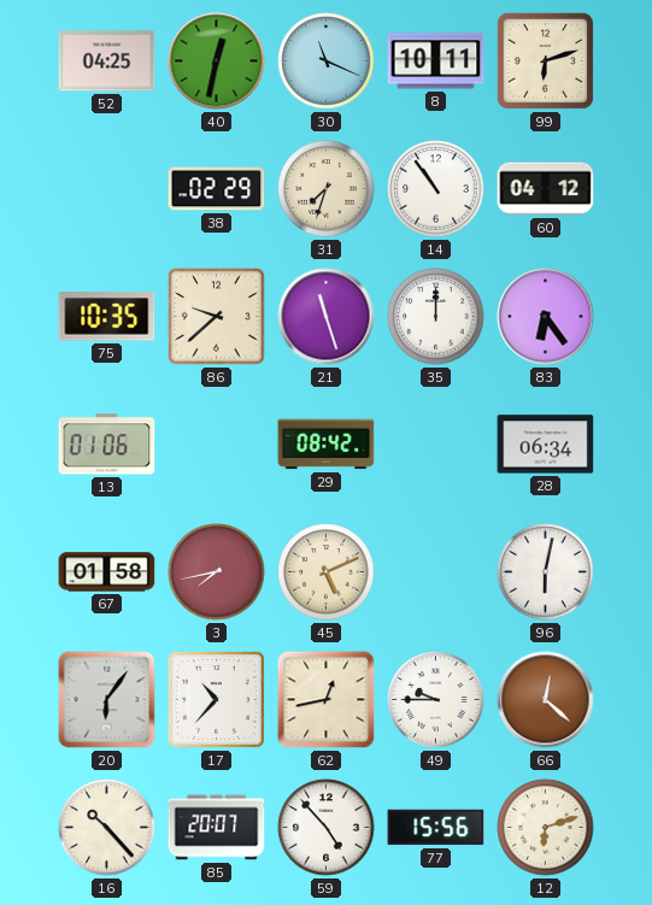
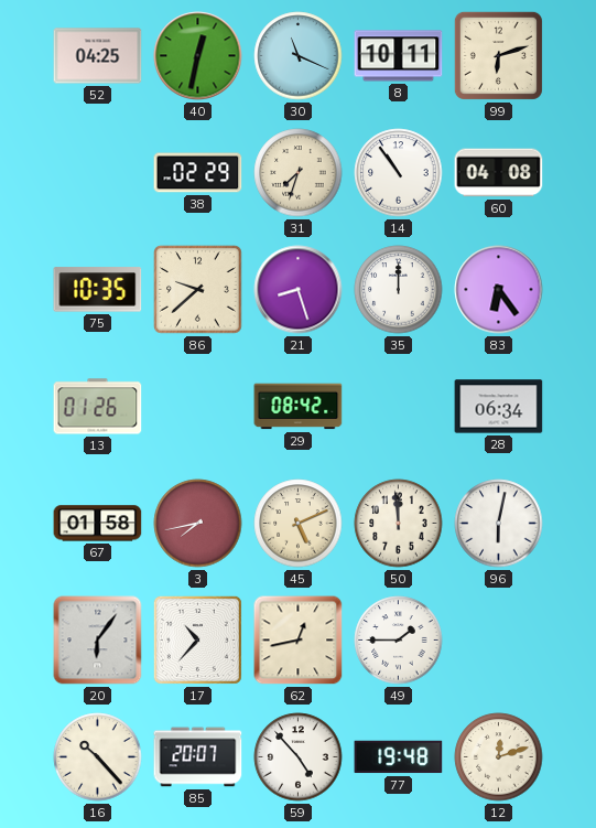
60: 04:12 -> 04:08 (499, 173)
21: 11:27 -> 8:27 (299, 290)
13: 01:06 -> 01:26 (98, 407)
50: none -> 11:59 (399, 524)
49: 9:45 -> 1:45 (399, 641)
66: 12:22 -> none (546, 700)
77: 15:56 -> 19:48 (399, 757)
12: 6:12 -> 12:12 (499, 757)
